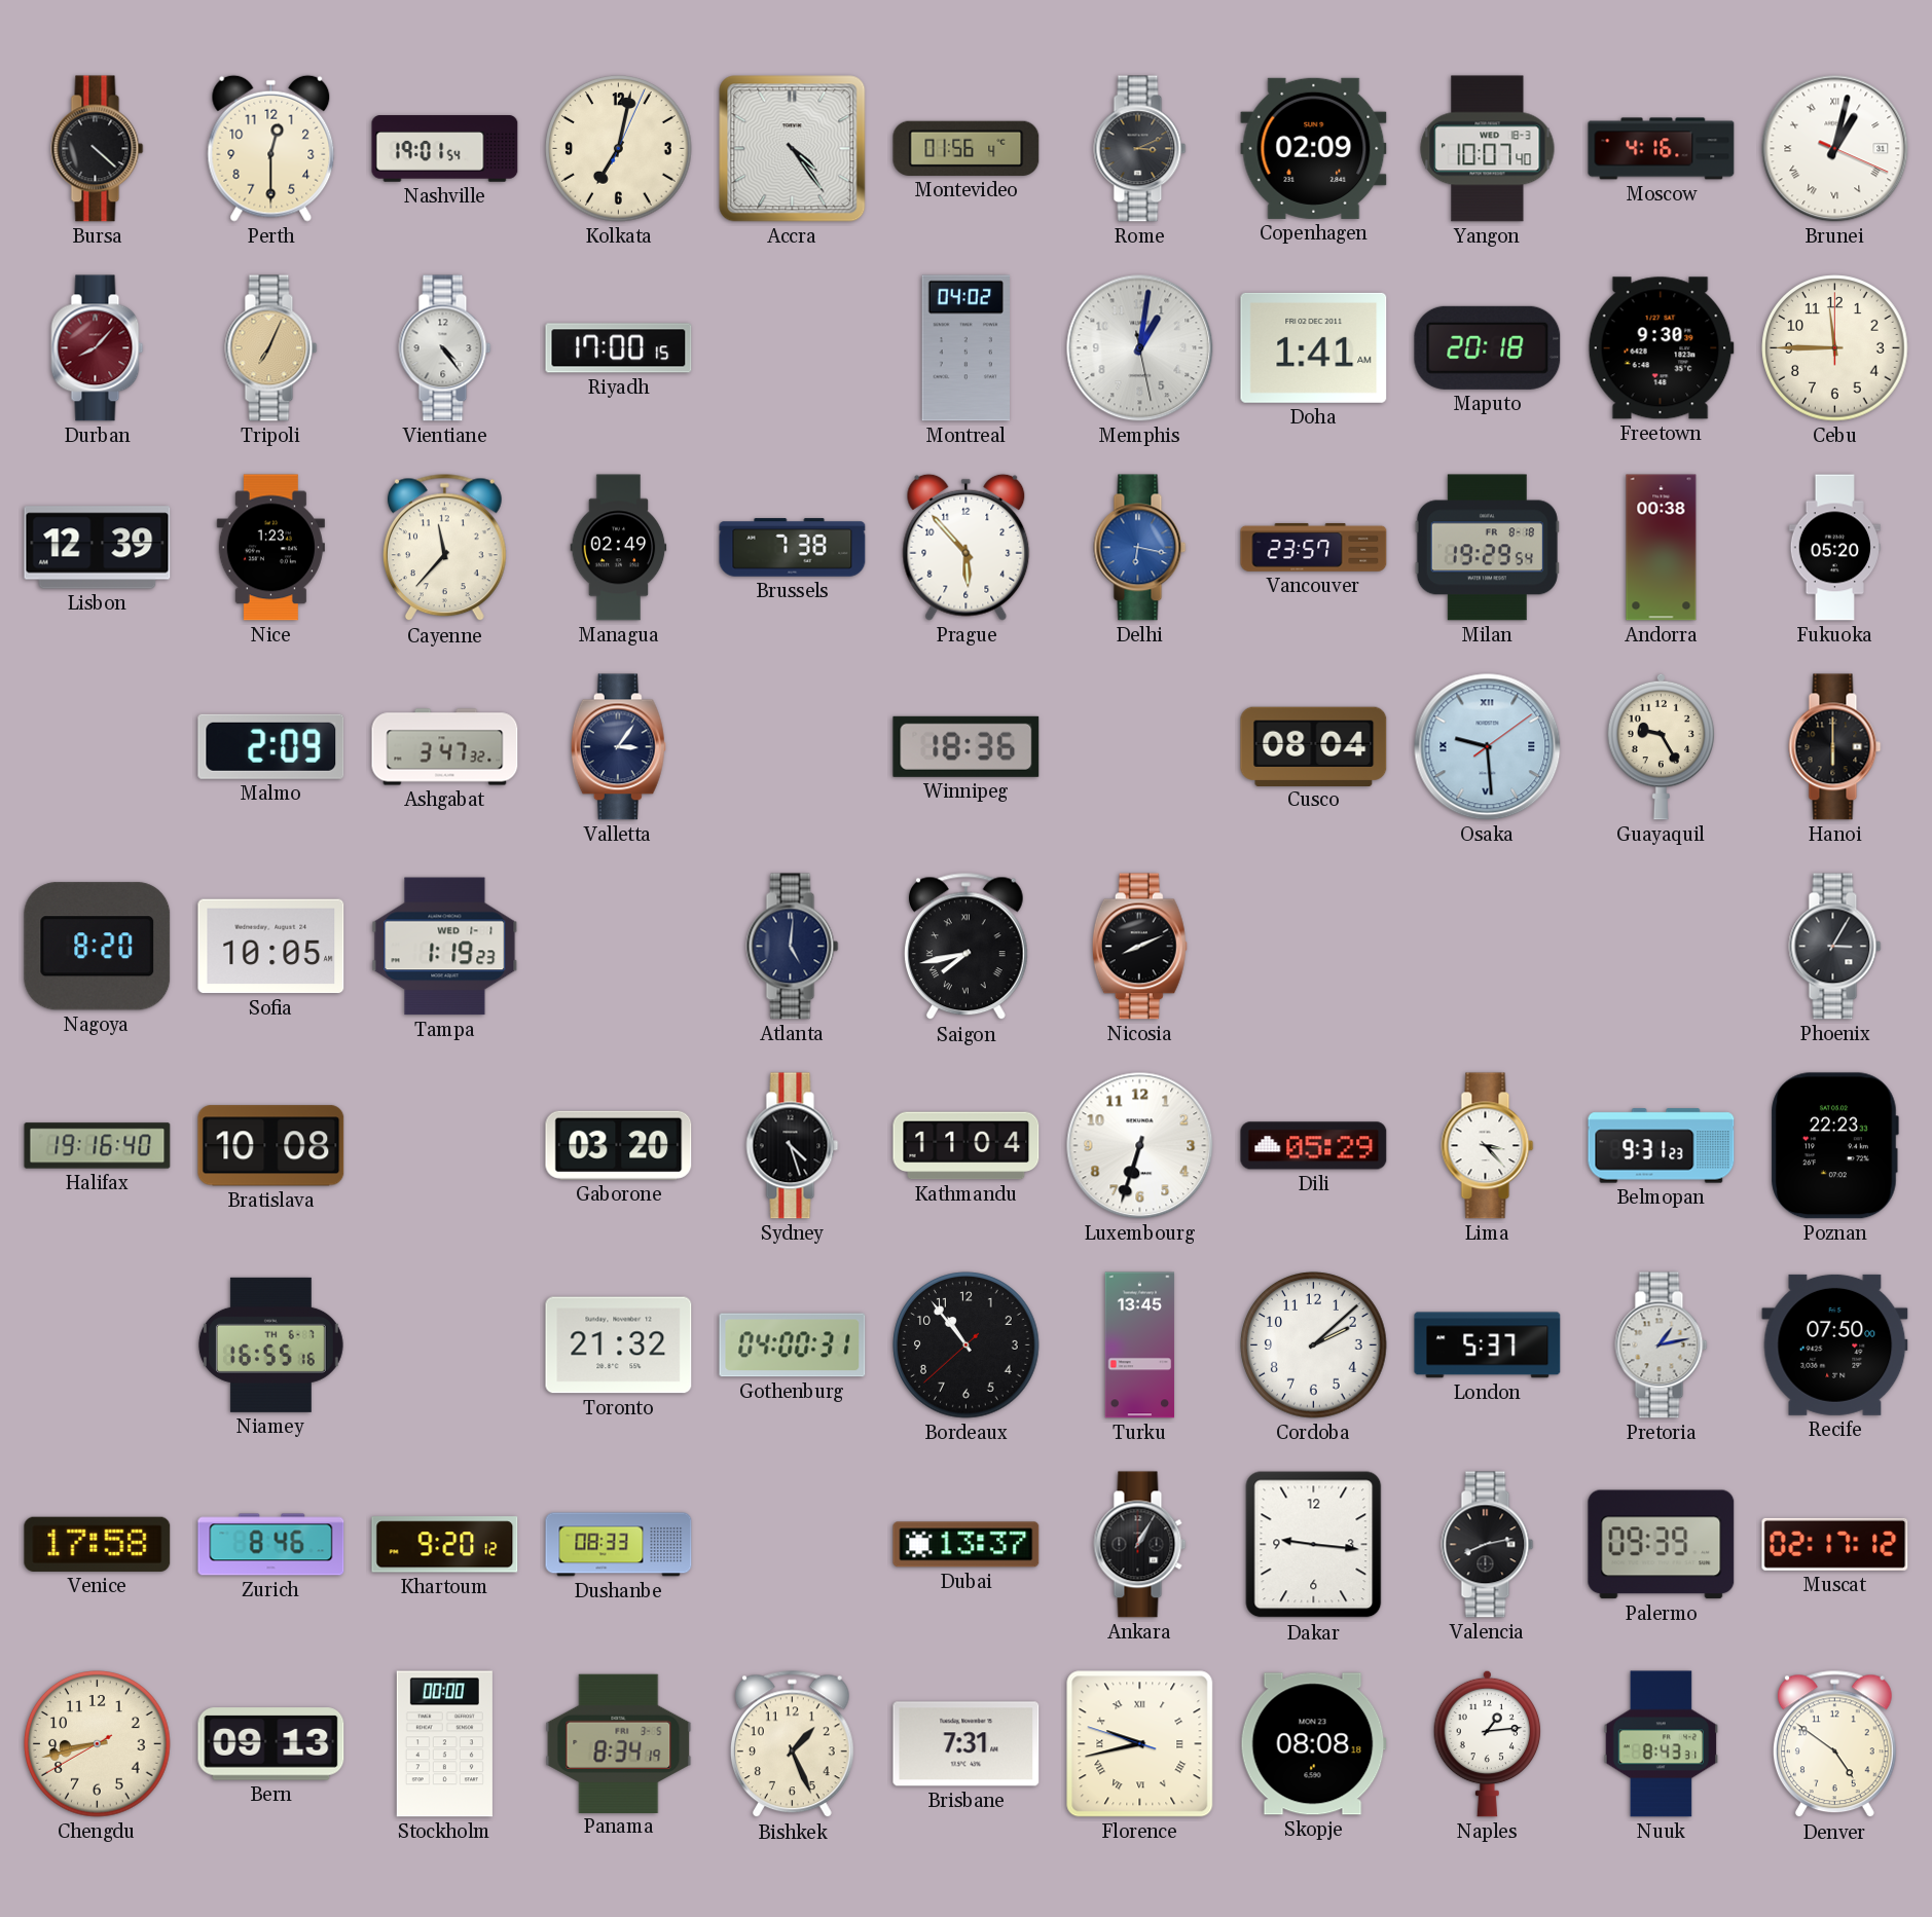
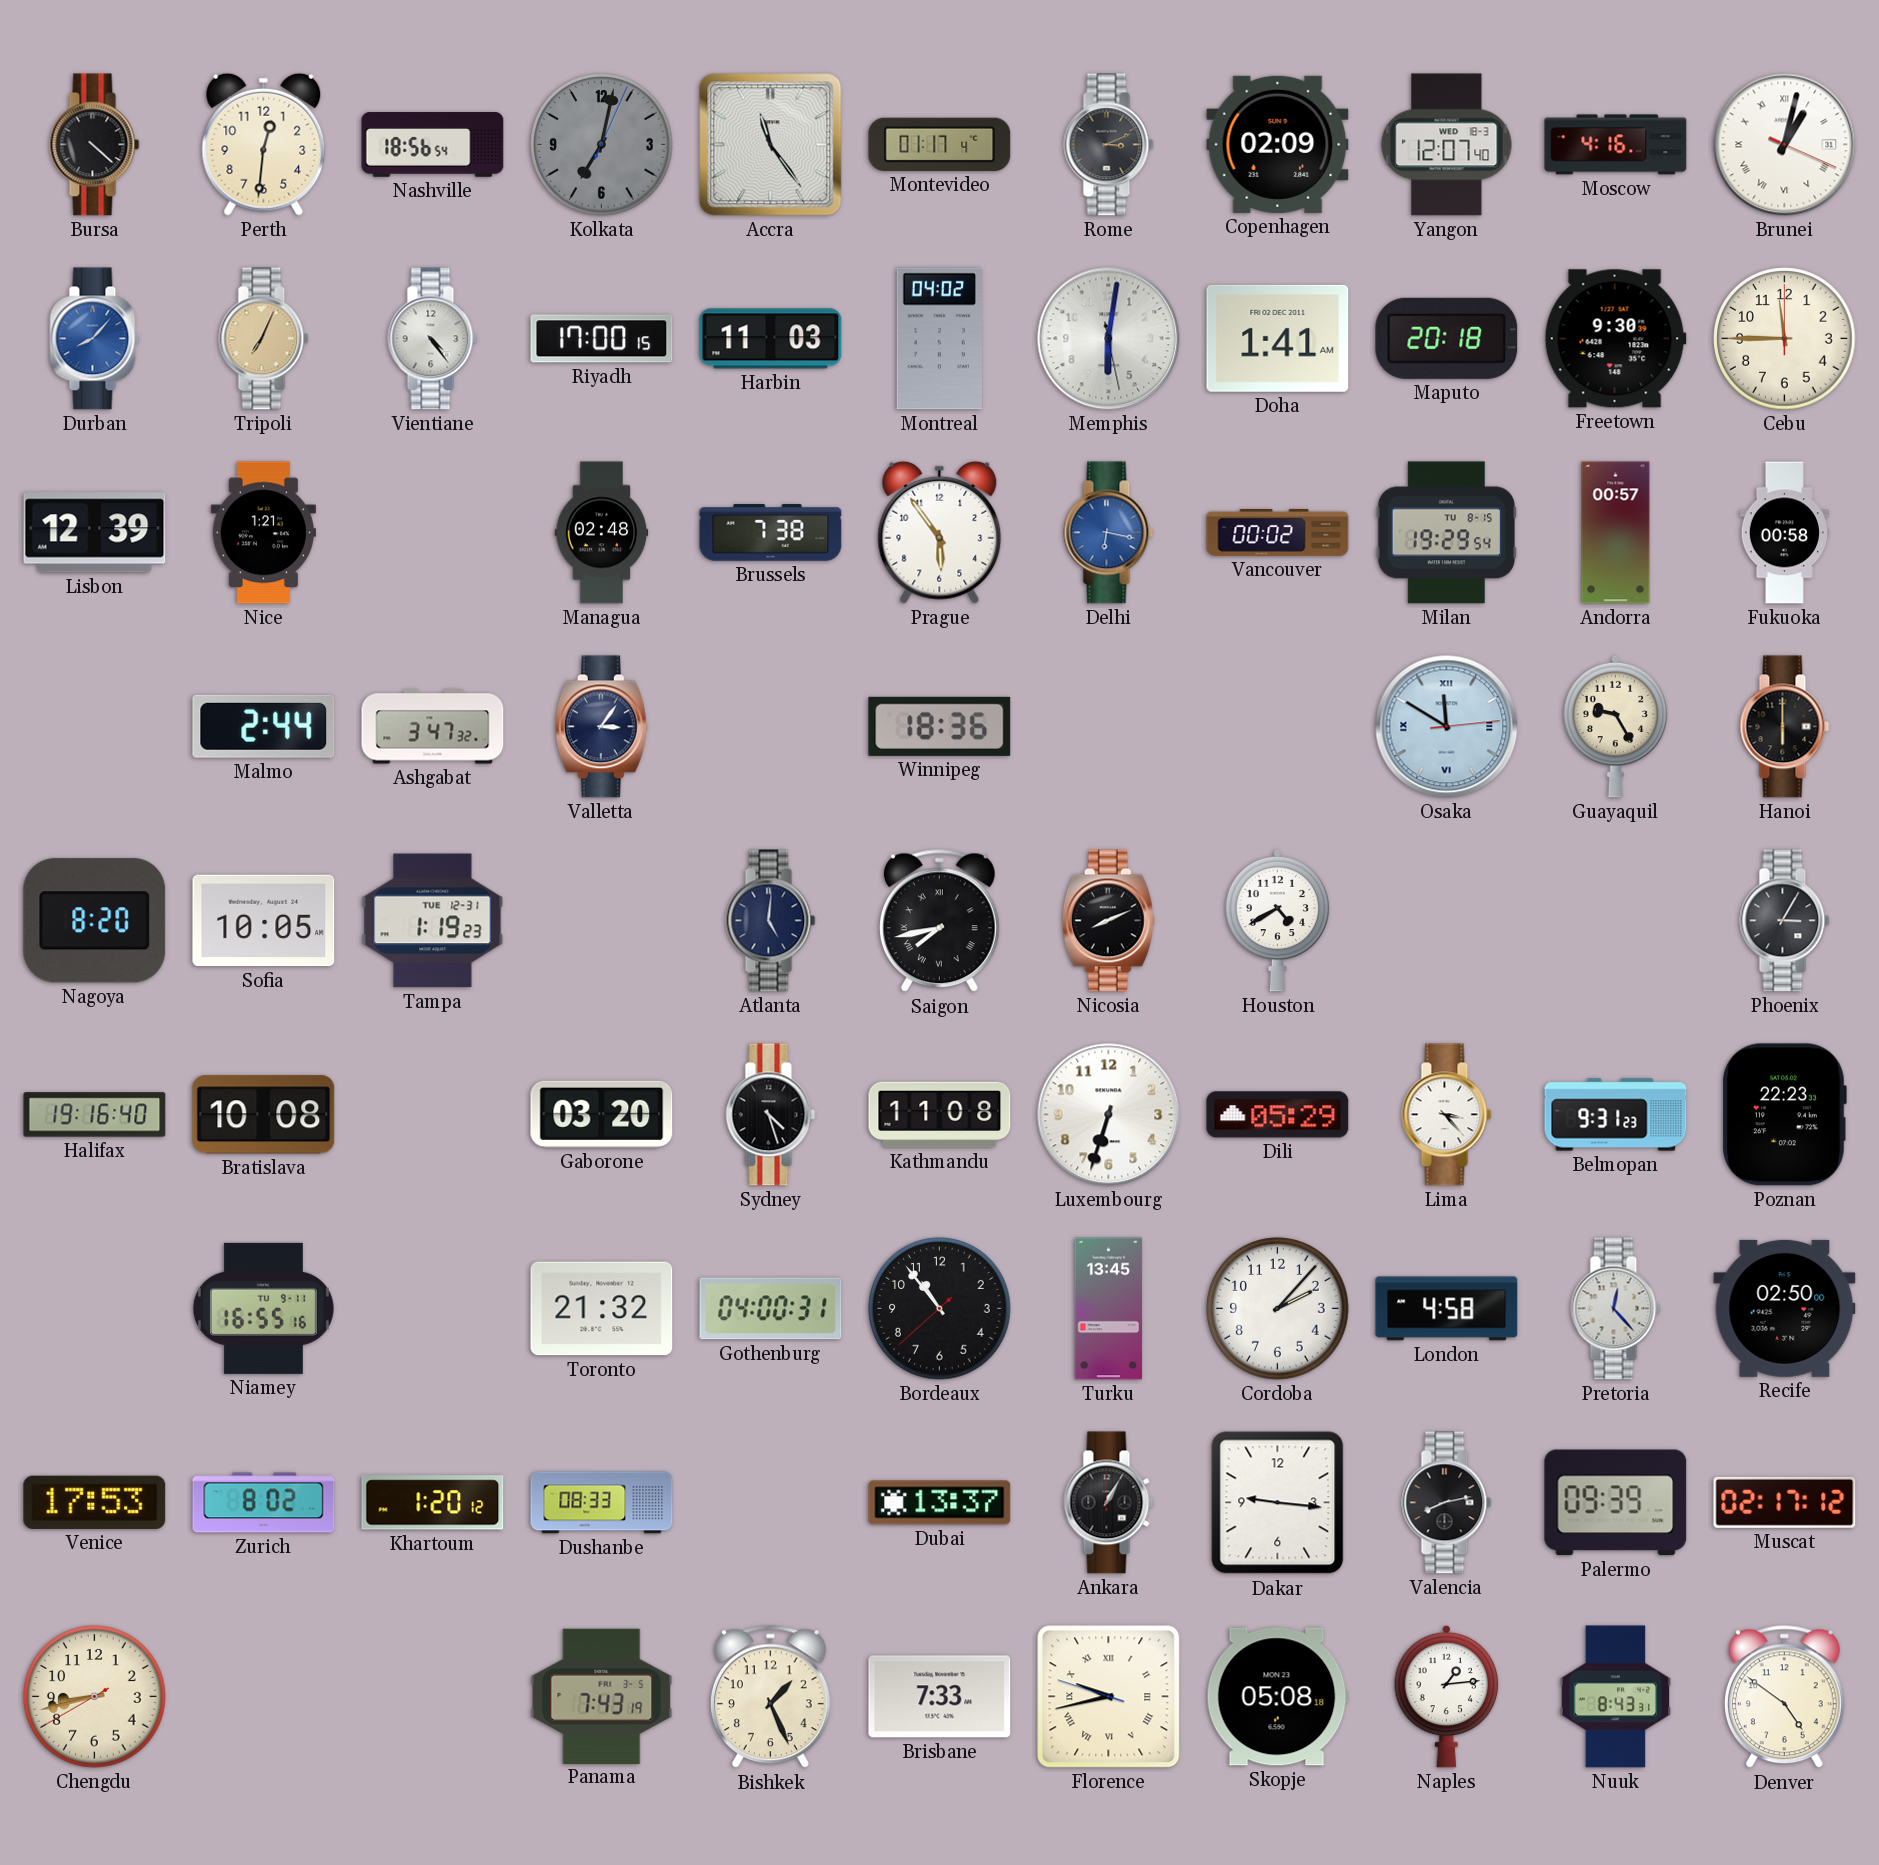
Perth: 12:30 -> 12:31 (264, 144)
Nashville: 19:01 -> 18:56 (433, 145)
Kolkata dial: cream -> grey (602, 145)
Accra: 4:24 -> 11:24 (771, 145)
Montevideo: 01:56 -> 01:17 (940, 144)
Yangon: 10:07 -> 12:07 (1447, 145)
Durban dial: burgundy -> blue (95, 339)
Harbin: none -> 11:03 (771, 339)
Memphis: 1:01 -> 6:01 (1109, 339)
Nice: 1:23 -> 1:21 (263, 533)
Cayenne: 11:37 -> none (444, 548)
Managua: 02:49 -> 02:48 (602, 533)
Prague: 5:53 -> 5:54 (940, 532)
Vancouver: 23:57 -> 00:02 (1278, 532)
Milan date: FR 8-18 -> TU 8-15 (1446, 533)
Andorra: 00:38 -> 00:57 (1616, 533)
Fukuoka: 05:20 -> 00:58 (1784, 533)
Malmo: 2:09 -> 2:44 (264, 726)
Cusco: 08:04 -> none (1314, 746)
Osaka: 9:29 -> 11:50 (1447, 727)
Tampa date: WED 1-1 -> TUE 12-31 (433, 921)
Houston: none -> 4:40 (1278, 920)
Kathmandu: 11:04 -> 11:08 (940, 1115)
Niamey date: TH 6-7 -> TU 9-11 (263, 1308)
Cordoba: 2:08 -> 2:07 (1278, 1309)
London: 5:37 -> 4:58 (1447, 1309)
Pretoria: 1:13 -> 12:23 (1616, 1309)
Recife: 07:50 -> 02:50 (1785, 1308)
Venice: 17:58 -> 17:53 (95, 1502)
Zurich: 8:46 -> 8:02 (264, 1503)
Khartoum: 9:20 -> 1:20 (433, 1503)
Bern: 09:13 -> none (271, 1744)
Stockholm: 00:00 -> none (444, 1744)
Panama: 8:34 -> 7:43 (602, 1696)
Brisbane: 7:31 -> 7:33 (940, 1697)
Skopje: 08:08 -> 05:08 (1277, 1697)
